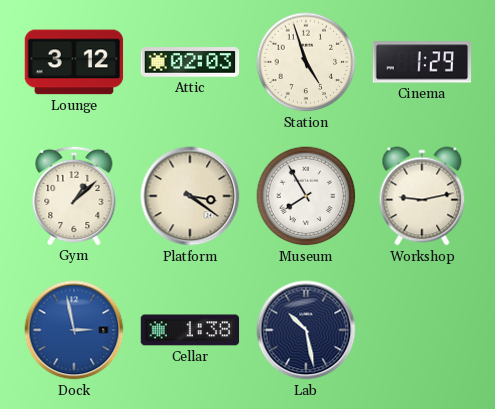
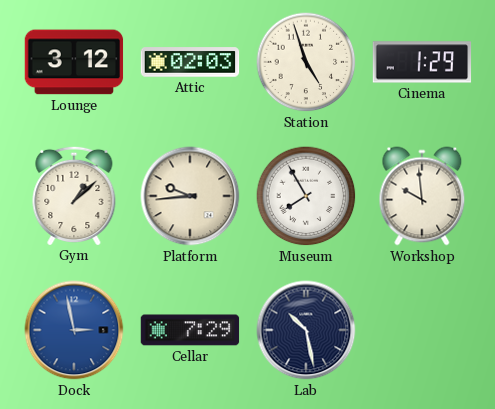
Platform: 3:21 -> 9:44 (190, 196)
Workshop: 9:13 -> 9:59 (422, 196)
Cellar: 1:38 -> 7:29 (190, 330)
